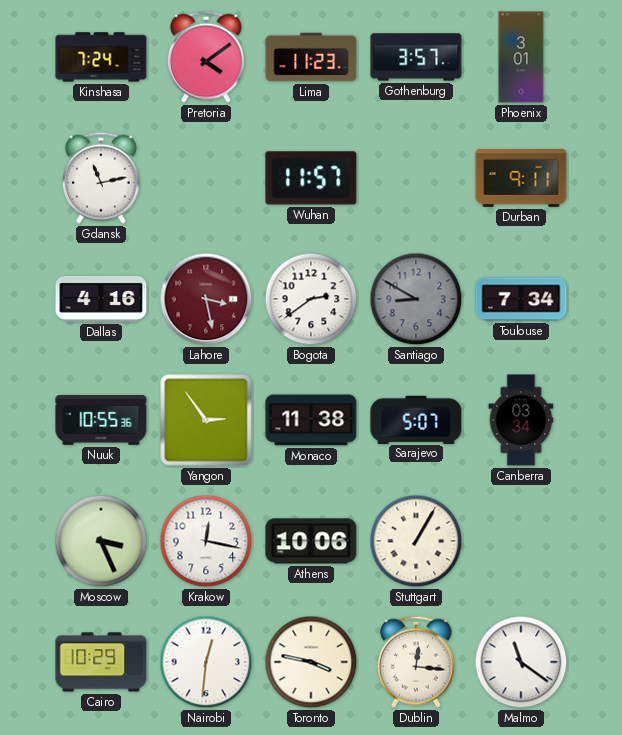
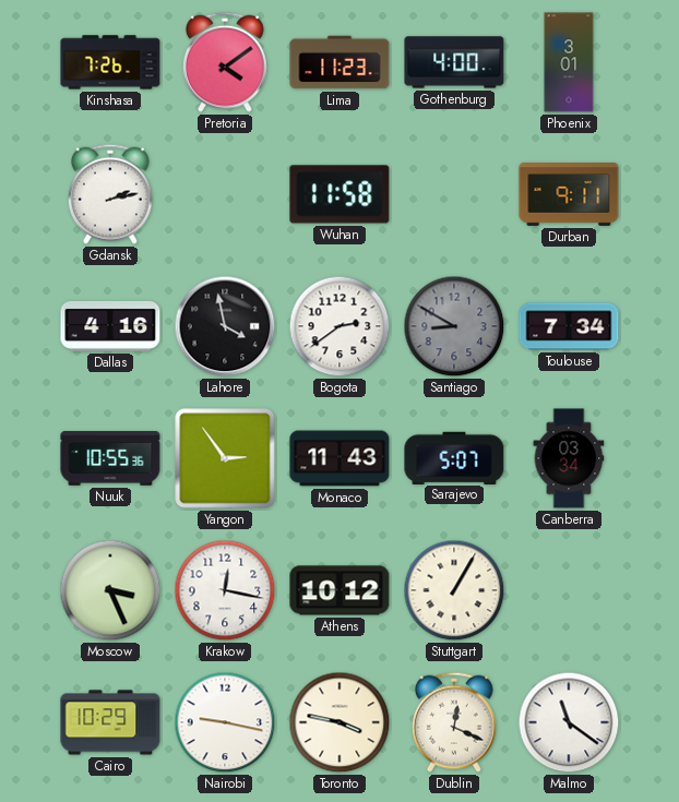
Kinshasa: 7:24 -> 7:26 (110, 62)
Gothenburg: 3:57 -> 4:00 (454, 62)
Gdansk: 11:13 -> 2:13 (110, 194)
Wuhan: 11:57 -> 11:58 (339, 194)
Lahore: 3:28 -> 3:58 (225, 326)
Lahore dial: burgundy -> black (225, 326)
Monaco: 11:38 -> 11:43 (339, 458)
Athens: 10:06 -> 10:12 (339, 590)
Nairobi: 12:31 -> 9:17 (225, 722)
Dublin: 12:16 -> 12:19 (454, 722)
